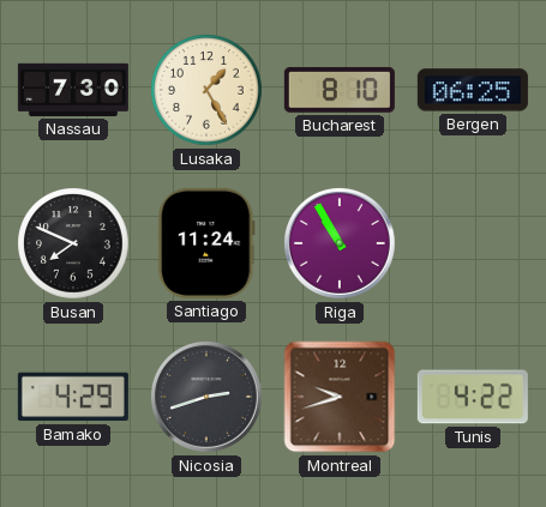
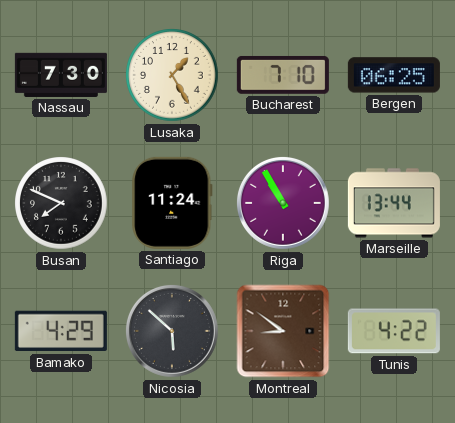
Bucharest: 8:10 -> 7:10 (283, 75)
Marseille: none -> 13:44 (394, 203)
Nicosia: 2:42 -> 5:52 (172, 331)
Montreal: 9:42 -> 8:51 (283, 331)
